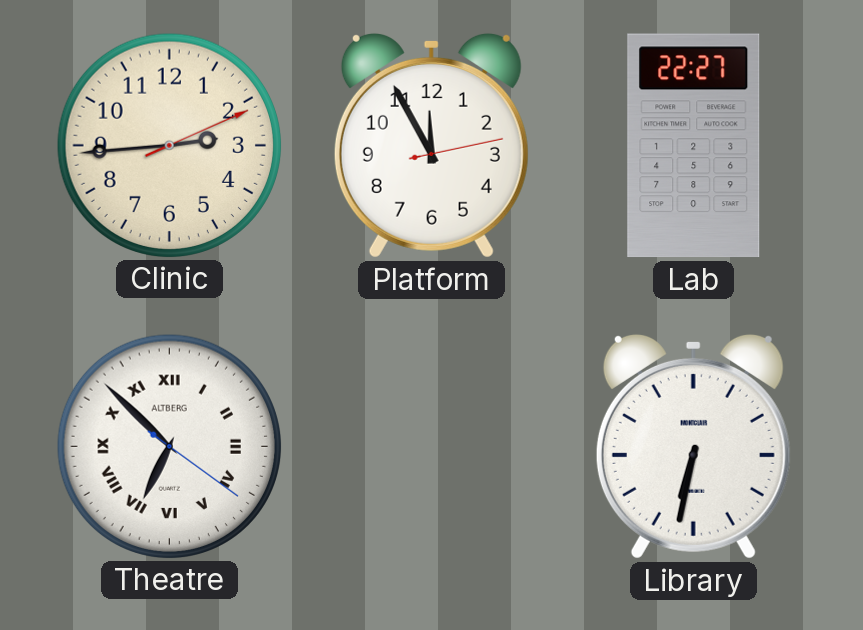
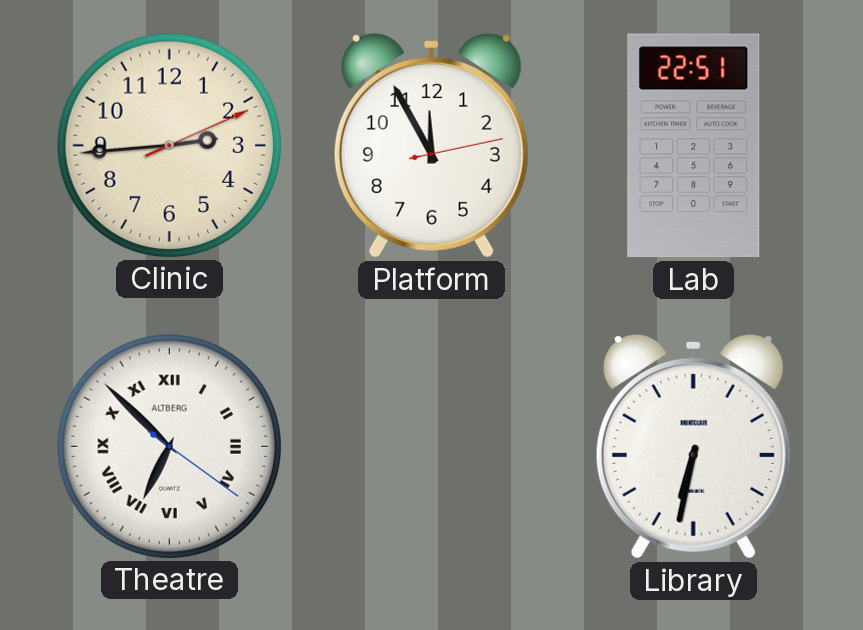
Lab: 22:27 -> 22:51 (694, 146)
